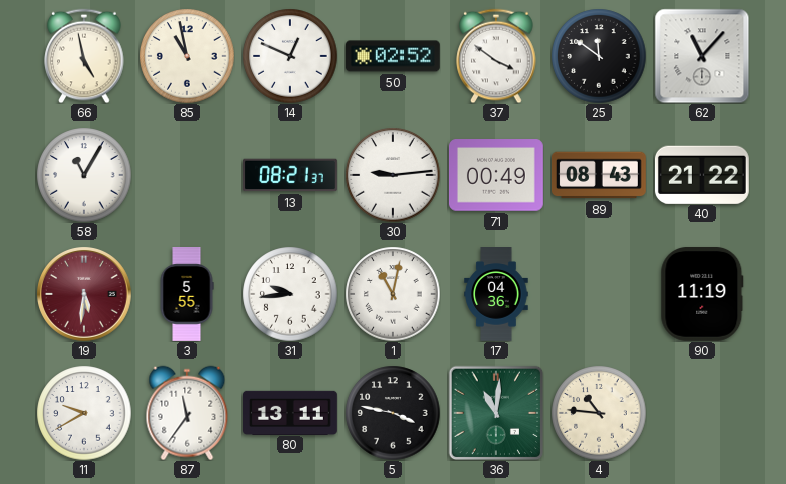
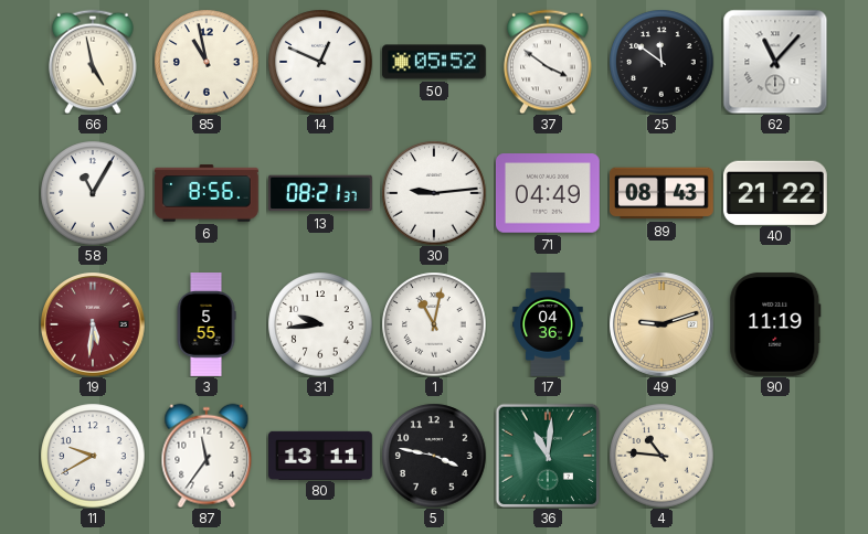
50: 02:52 -> 05:52 (434, 62)
6: none -> 8:56 (207, 193)
71: 00:49 -> 04:49 (548, 193)
49: none -> 9:12 (661, 324)
